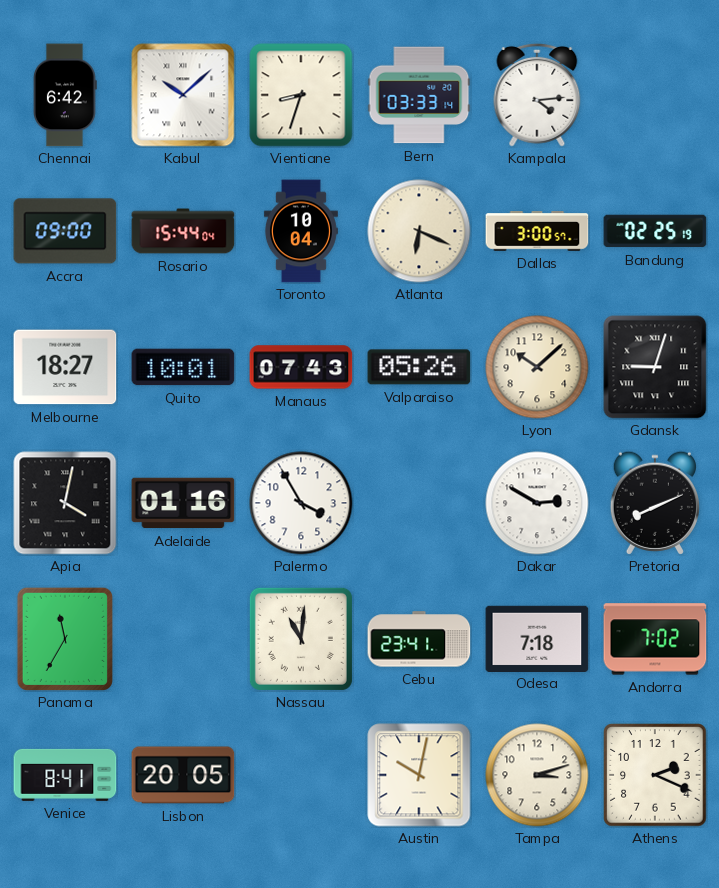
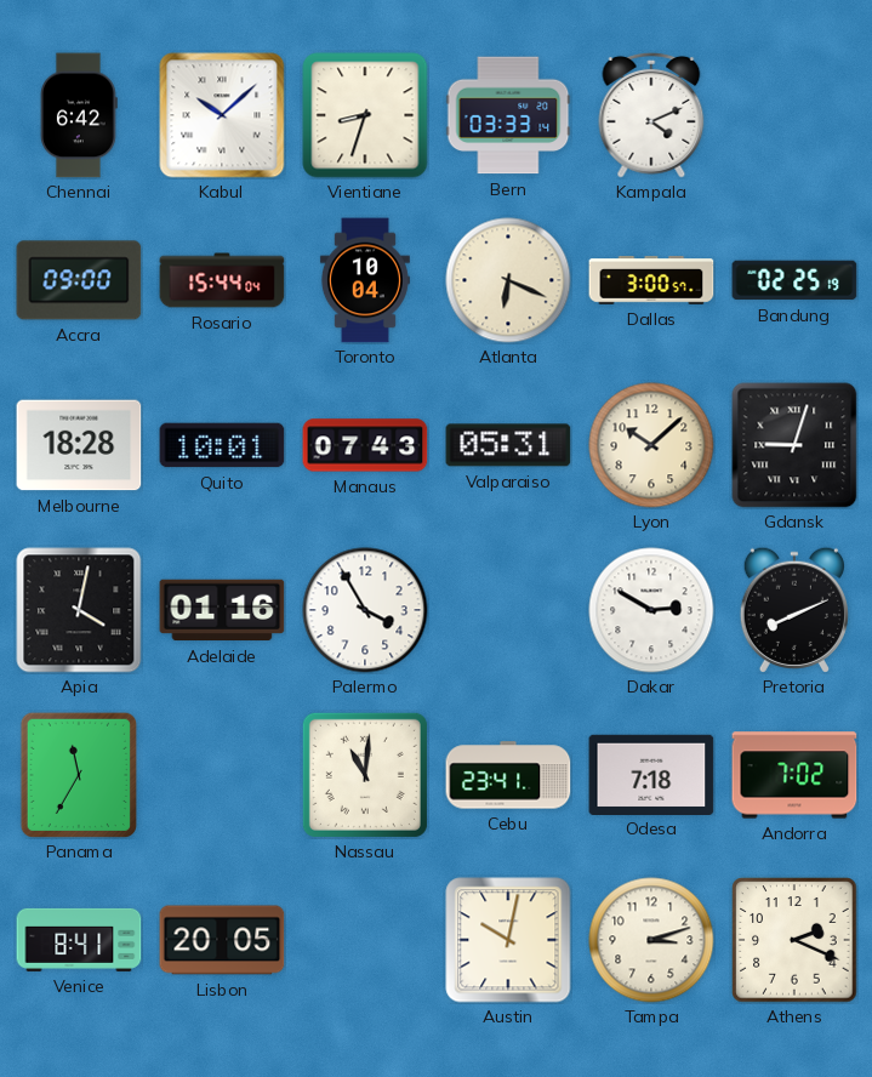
Kampala: 4:14 -> 4:11 (651, 115)
Melbourne: 18:27 -> 18:28 (79, 445)
Valparaiso: 05:26 -> 05:31 (508, 445)
